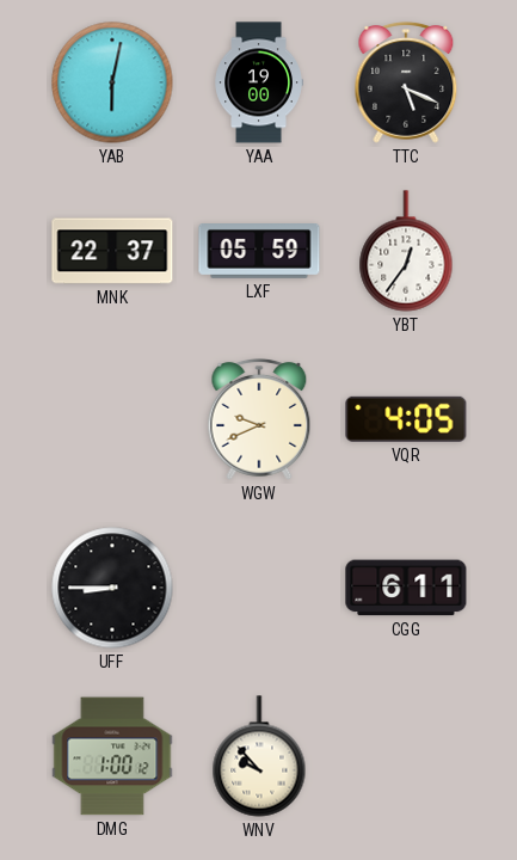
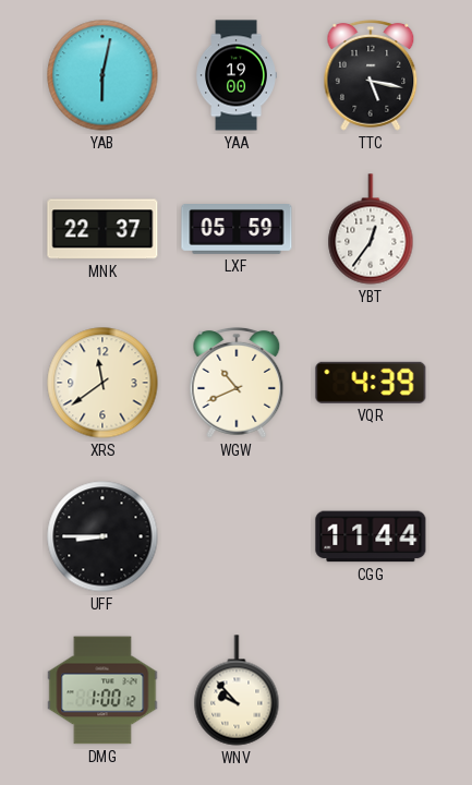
TTC: 5:19 -> 5:17 (371, 75)
XRS: none -> 11:39 (102, 383)
WGW: 9:41 -> 10:41 (237, 383)
VQR: 4:05 -> 4:39 (371, 383)
CGG: 6:11 -> 11:44 (371, 536)
